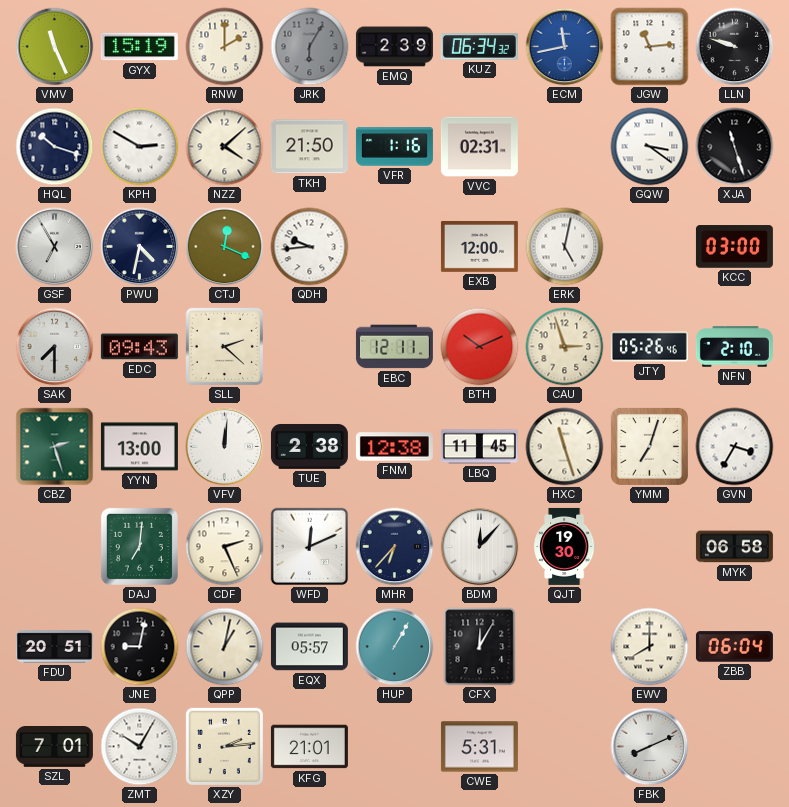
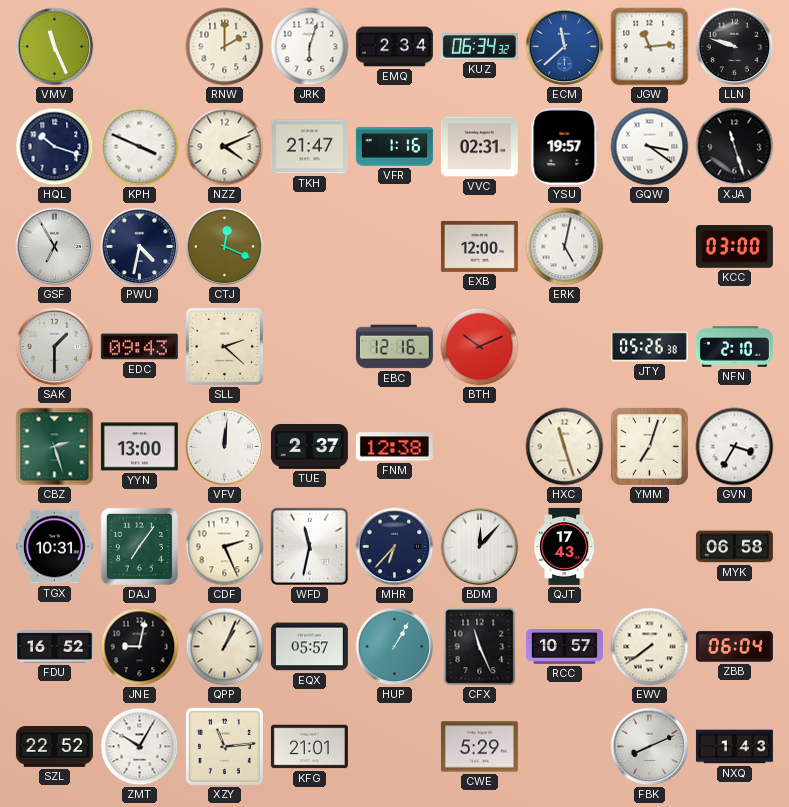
GYX: 15:19 -> none (139, 47)
JRK: 6:05 -> 6:03 (310, 47)
JRK dial: grey -> white (310, 47)
EMQ: 2:39 -> 2:34 (394, 47)
ECM: 11:43 -> 11:38 (565, 47)
KPH: 2:50 -> 3:49 (140, 147)
NZZ: 4:08 -> 4:11 (225, 147)
TKH: 21:50 -> 21:47 (309, 147)
YSU: none -> 19:57 (565, 146)
QDH: 9:44 -> none (310, 247)
SAK: 7:30 -> 1:30 (55, 347)
EBC: 12:11 -> 12:16 (394, 347)
CAU: 2:57 -> none (565, 347)
JTY: 05:26:46 -> 05:26:38 (649, 347)
TUE: 2:38 -> 2:37 (309, 446)
LBQ: 11:45 -> none (479, 447)
TGX: none -> 10:31 (54, 547)
DAJ: 7:01 -> 7:06 (139, 546)
WFD: 12:11 -> 11:32 (310, 547)
QJT: 19:30 -> 17:43 (565, 546)
FDU: 20:51 -> 16:52 (54, 647)
QPP: 1:02 -> 1:04 (225, 647)
CFX: 12:05 -> 11:26 (480, 647)
RCC: none -> 10:57 (564, 646)
EWV: 8:00 -> 7:39 (650, 647)
SZL: 7:01 -> 22:52 (54, 747)
XZY: 2:14 -> 11:14 (224, 746)
CWE: 5:31 -> 5:29 (479, 747)
NXQ: none -> 1:43 (734, 747)
